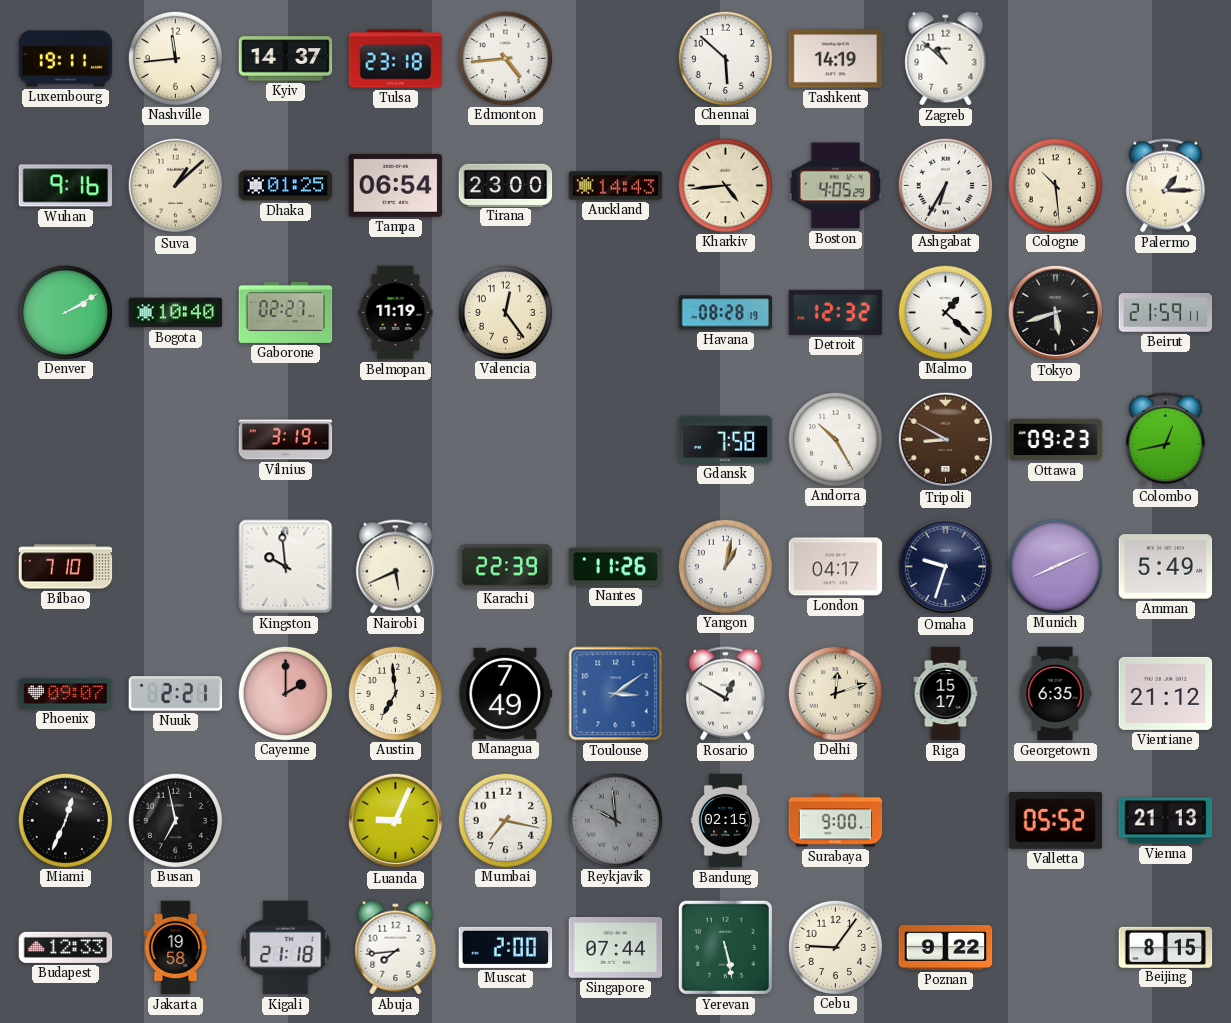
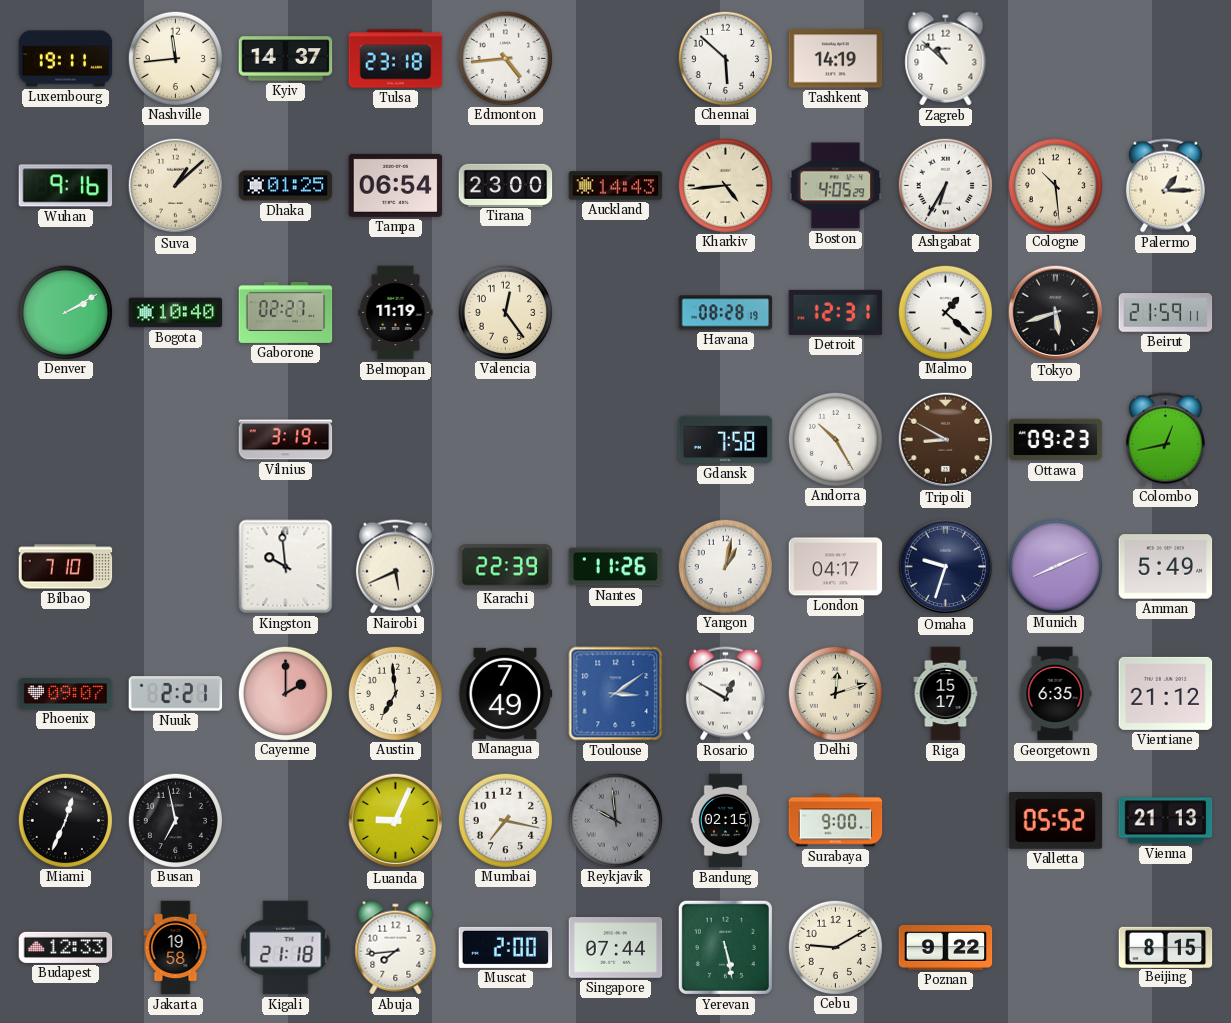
Detroit: 12:32 -> 12:31 (836, 312)
Cebu: 9:06 -> 9:10 (835, 947)
